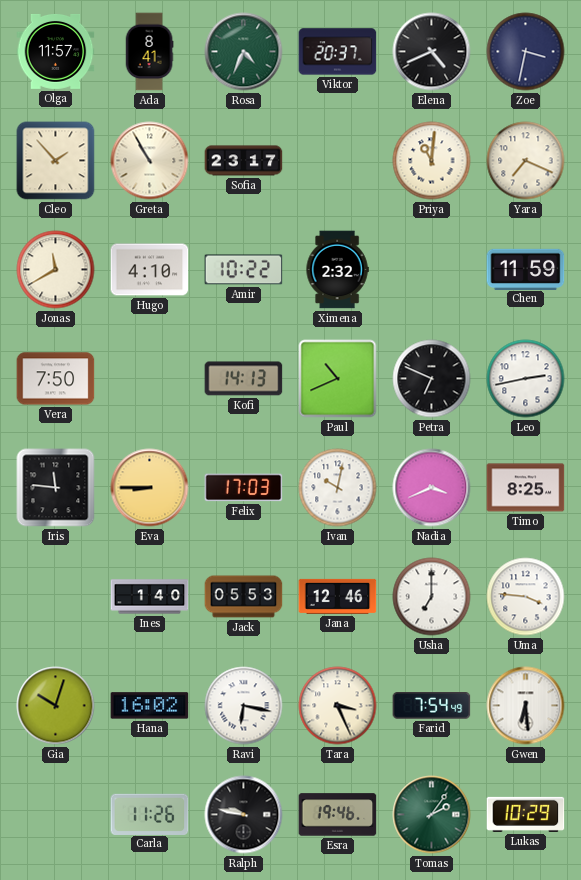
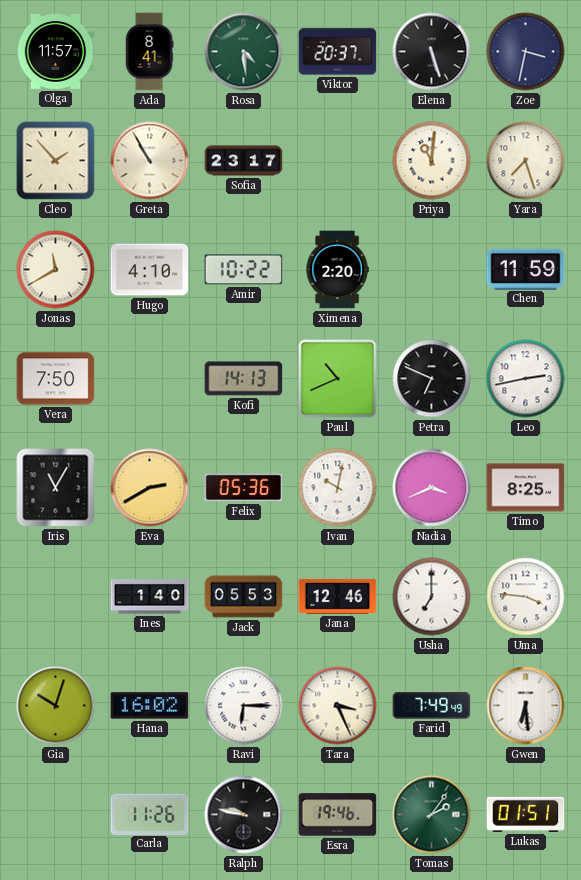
Rosa: 4:34 -> 4:29 (244, 52)
Elena: 4:41 -> 5:27 (432, 52)
Yara: 7:19 -> 7:27 (526, 161)
Ximena: 2:32 -> 2:20 (337, 270)
Iris: 11:46 -> 11:05 (56, 488)
Eva: 8:45 -> 2:40 (150, 488)
Felix: 17:03 -> 05:36 (244, 488)
Ravi: 6:17 -> 6:15 (244, 706)
Farid: 7:54 -> 7:49 (432, 706)
Lukas: 10:29 -> 01:51 (526, 814)
